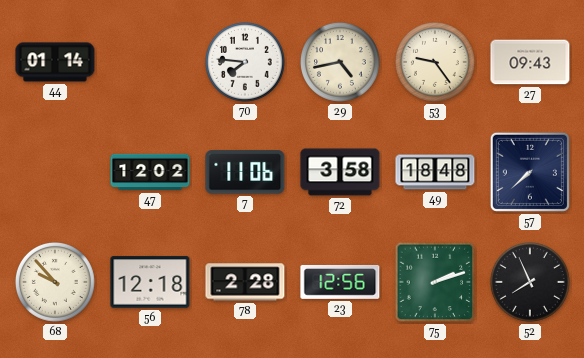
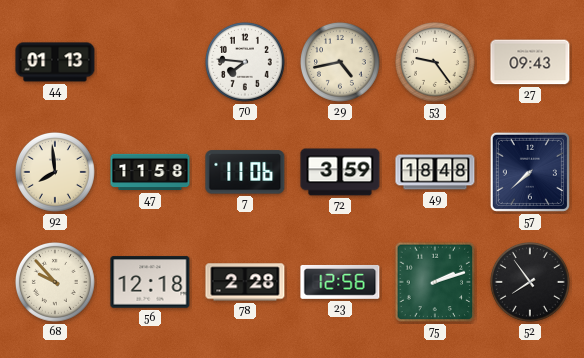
44: 01:14 -> 01:13 (55, 62)
92: none -> 7:59 (55, 172)
47: 12:02 -> 11:58 (150, 172)
72: 3:58 -> 3:59 (340, 172)
52: 7:56 -> 7:54 (530, 282)
